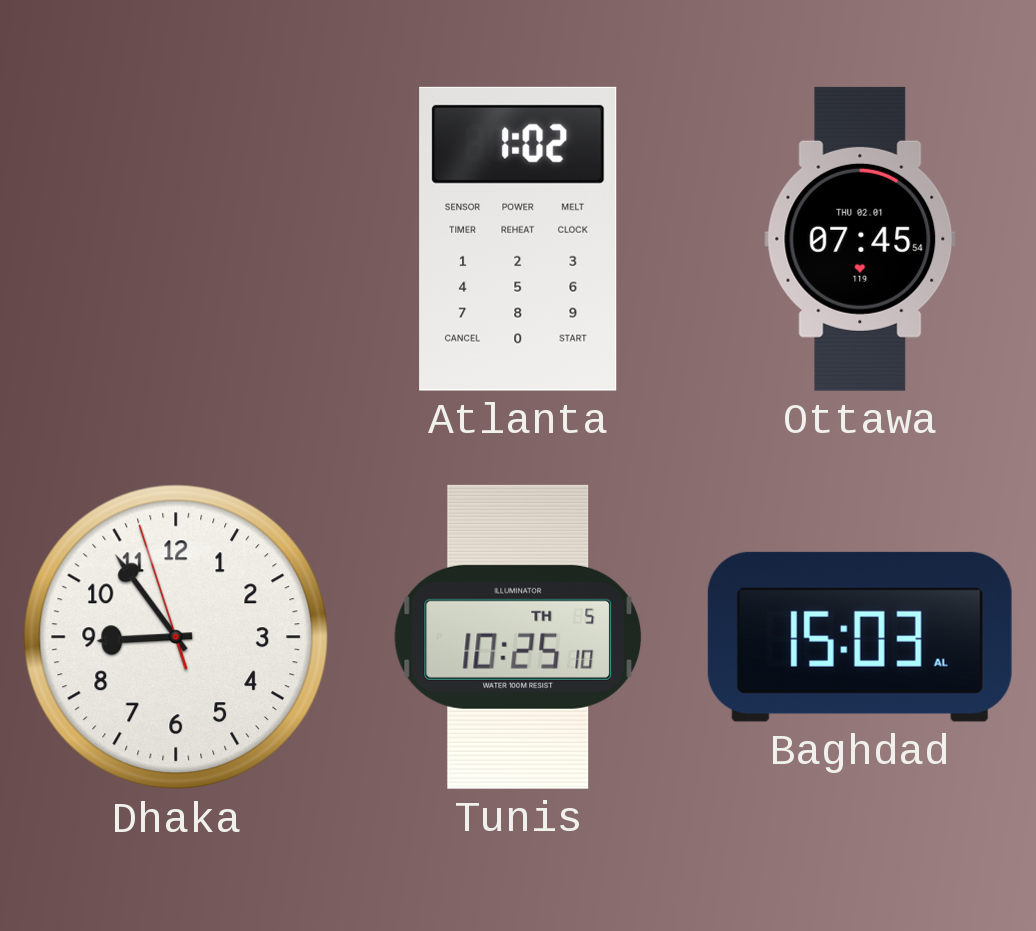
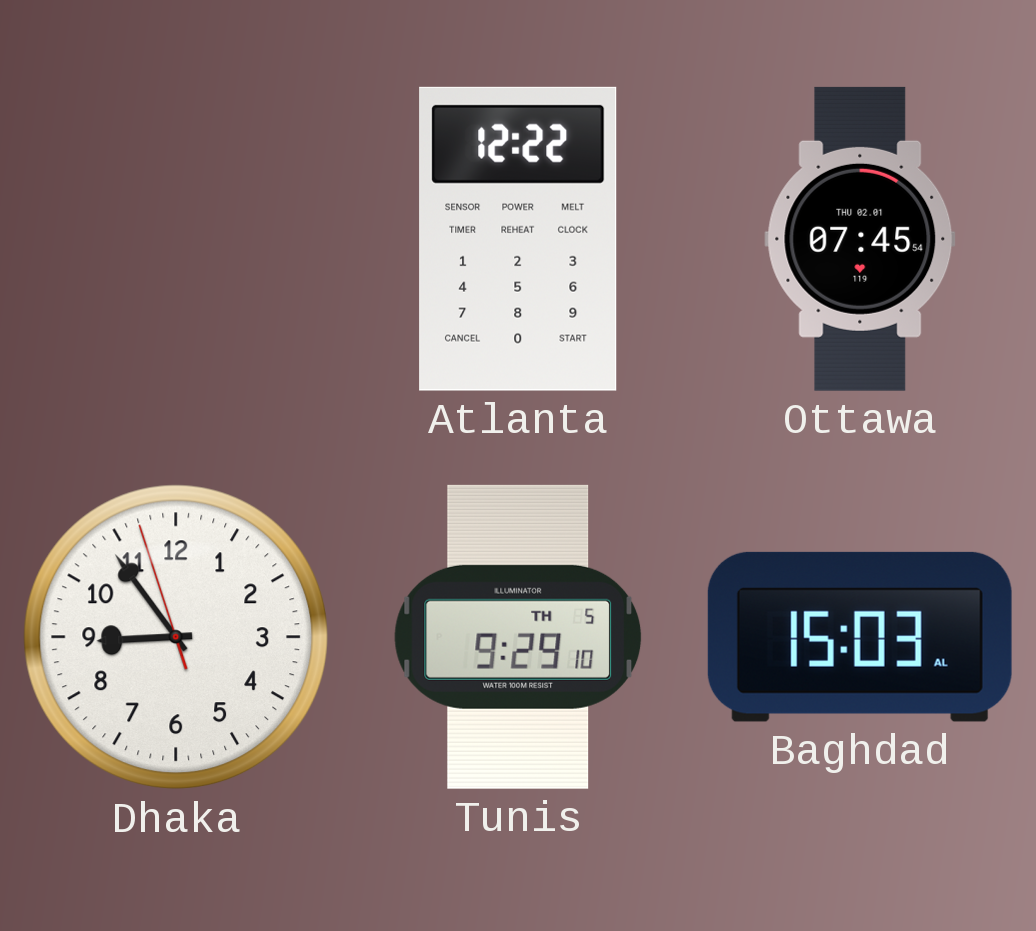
Atlanta: 1:02 -> 12:22 (518, 239)
Tunis: 10:25 -> 9:29 (518, 637)
